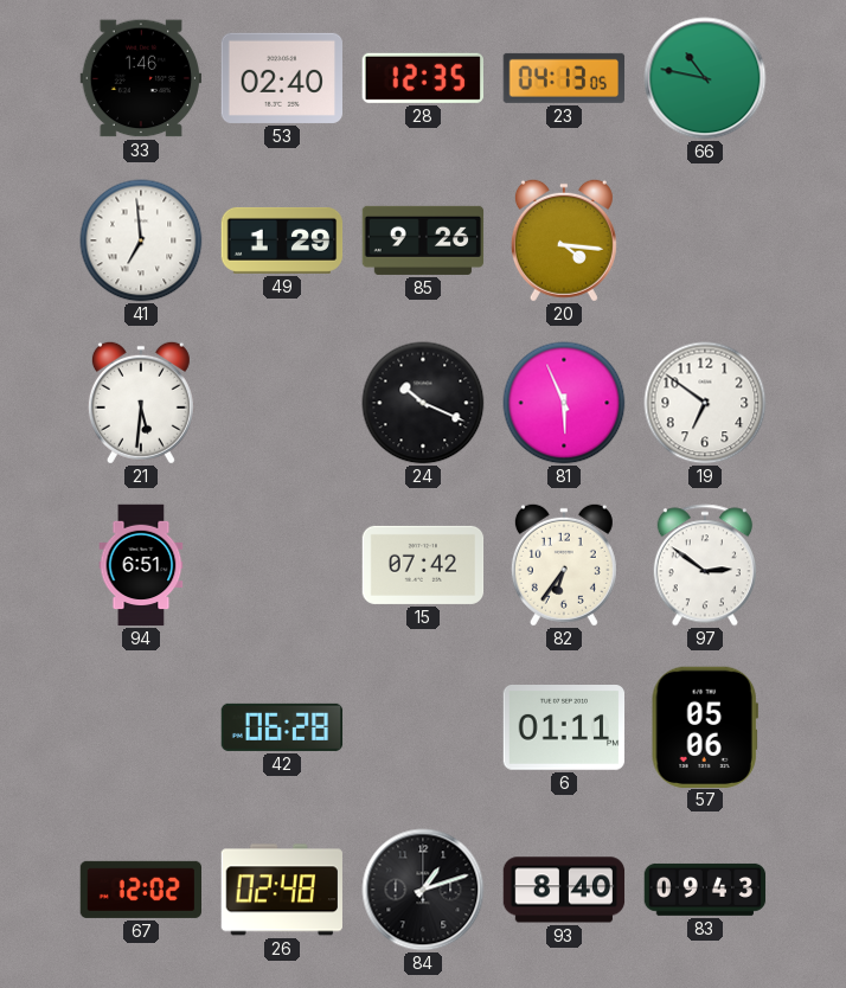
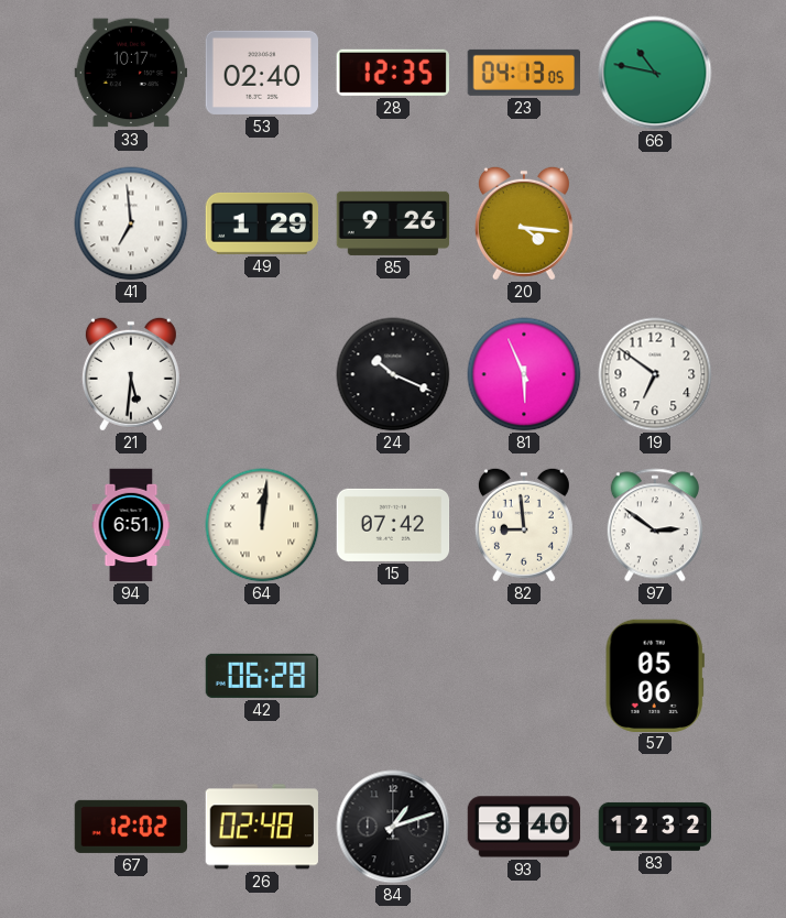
33: 1:46 -> 10:17 (131, 73)
64: none -> 12:01 (262, 525)
82: 6:36 -> 8:59 (524, 525)
6: 01:11 -> none (564, 729)
83: 09:43 -> 12:32 (655, 827)
